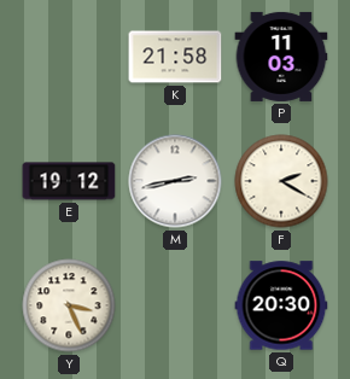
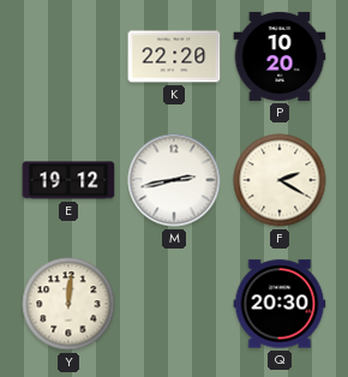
K: 21:58 -> 22:20 (174, 56)
P: 11:03 -> 10:20 (280, 56)
Y: 3:26 -> 12:01 (68, 304)
